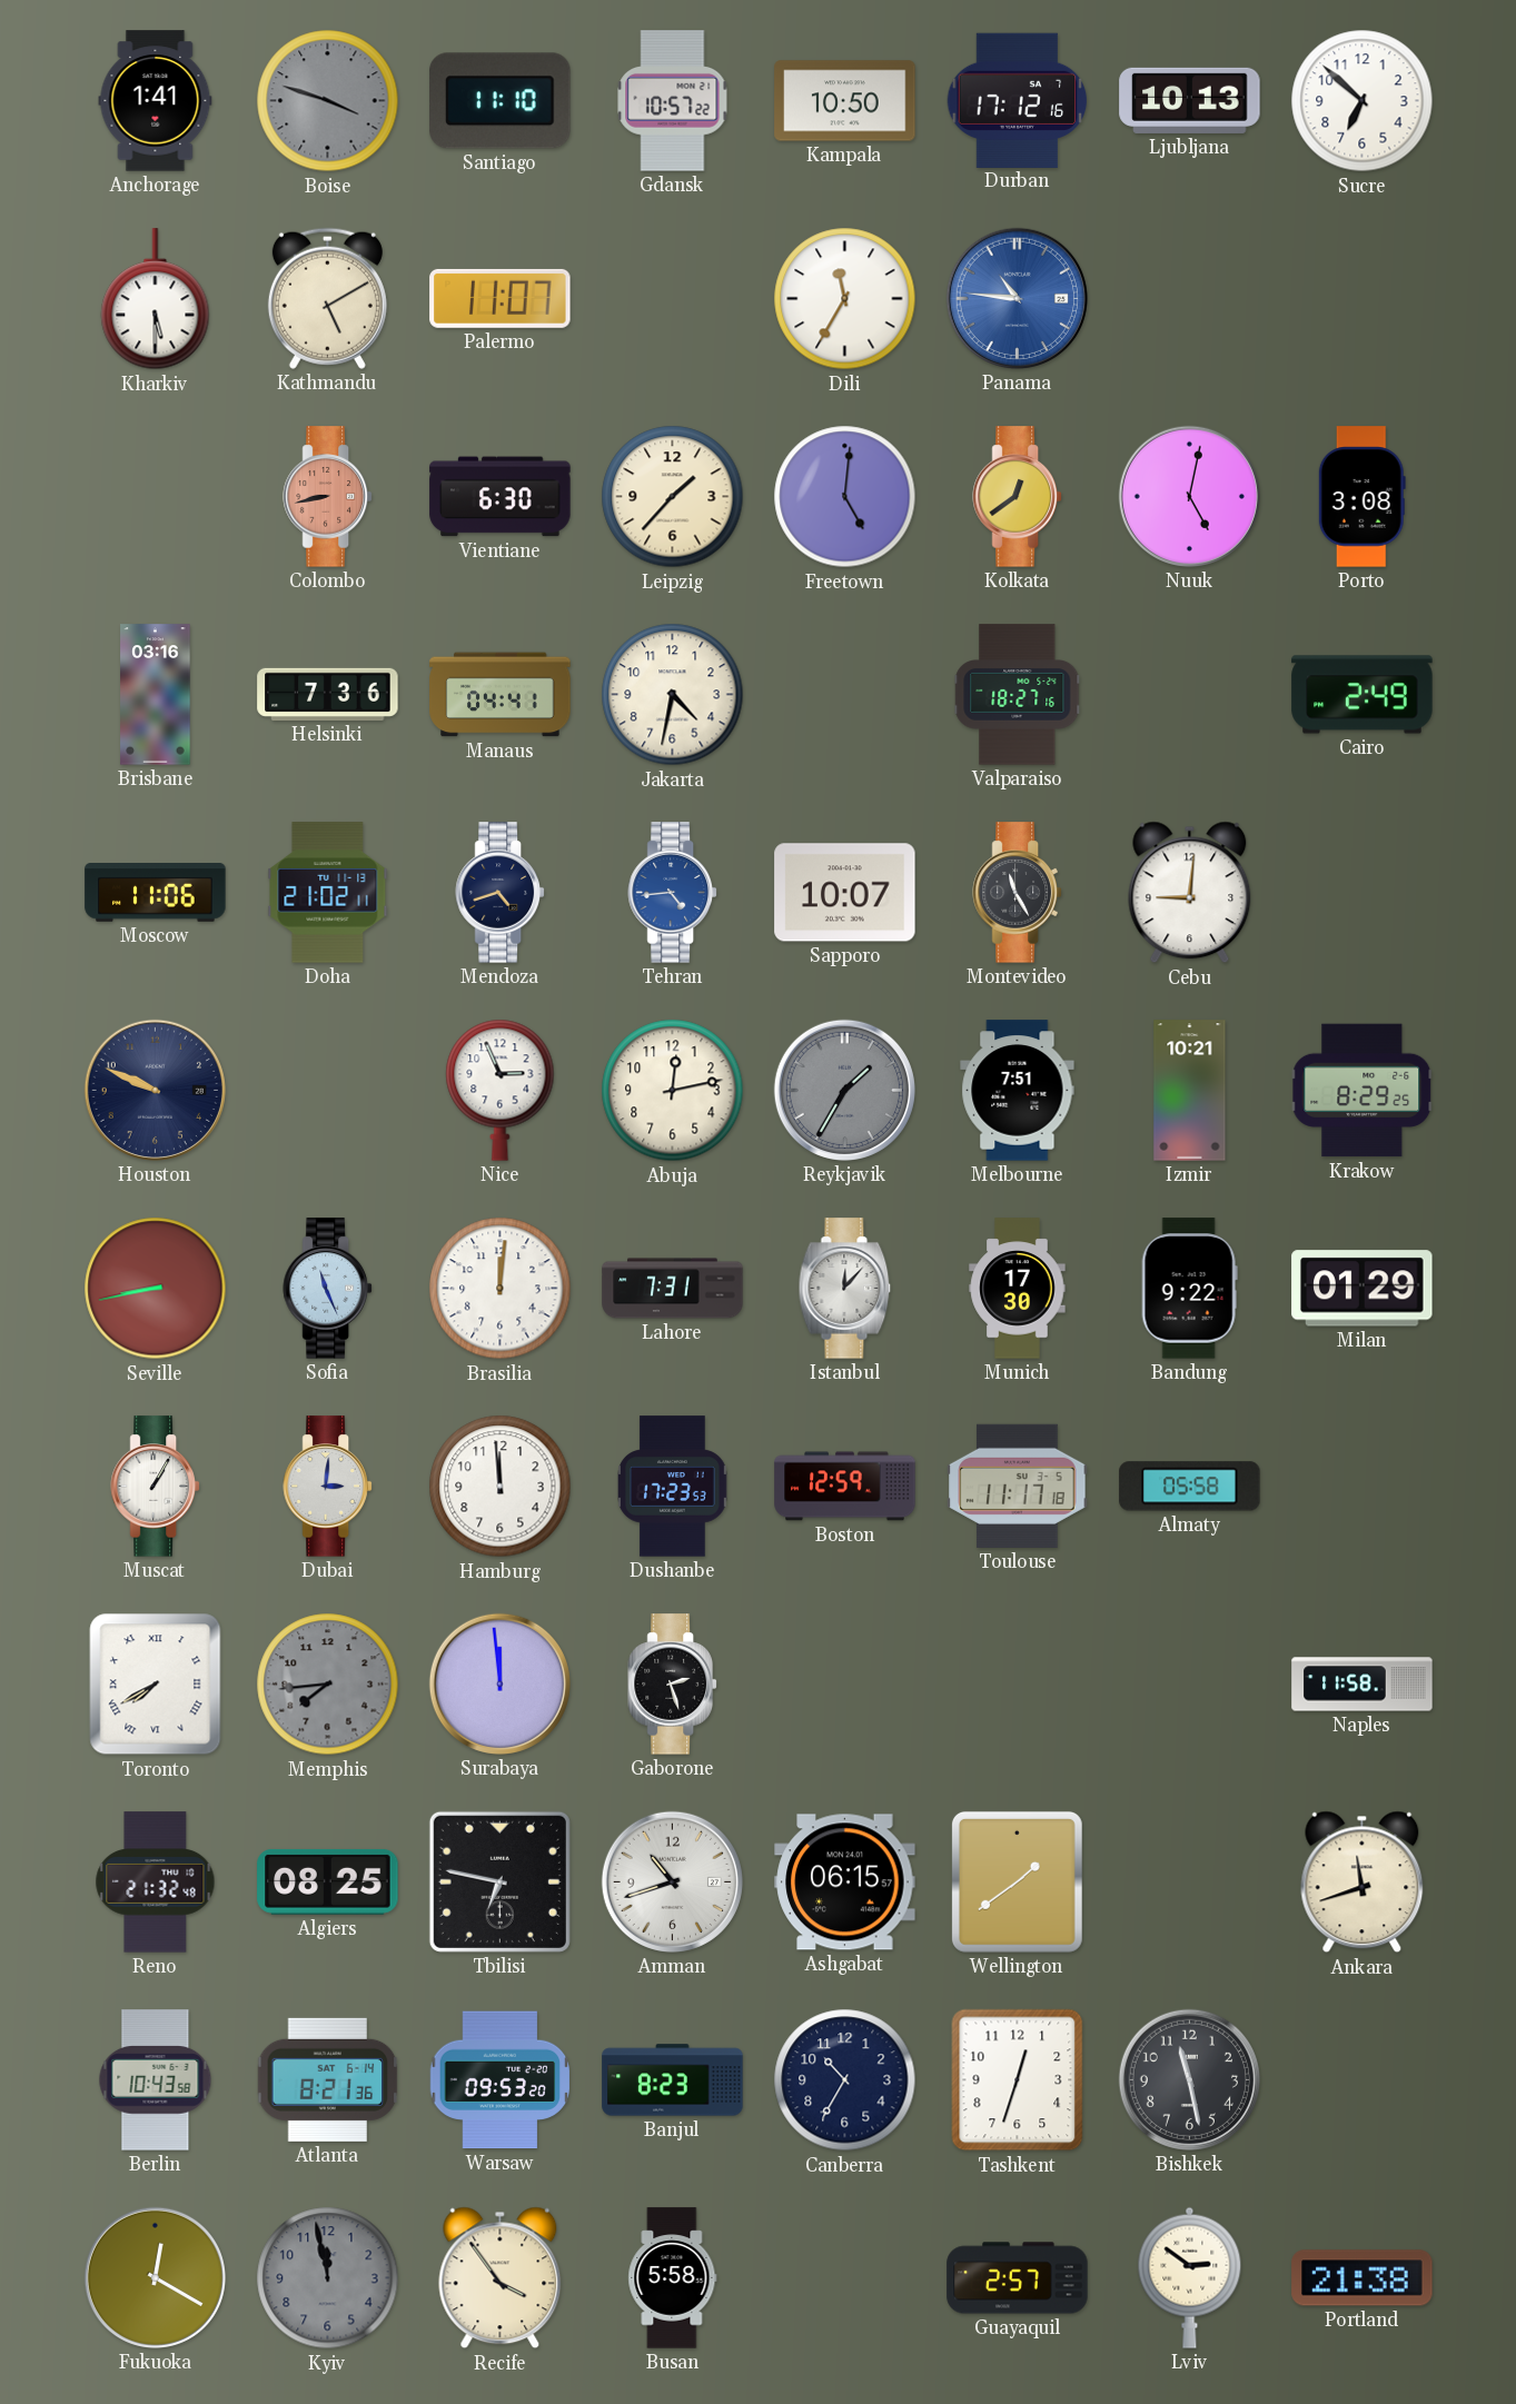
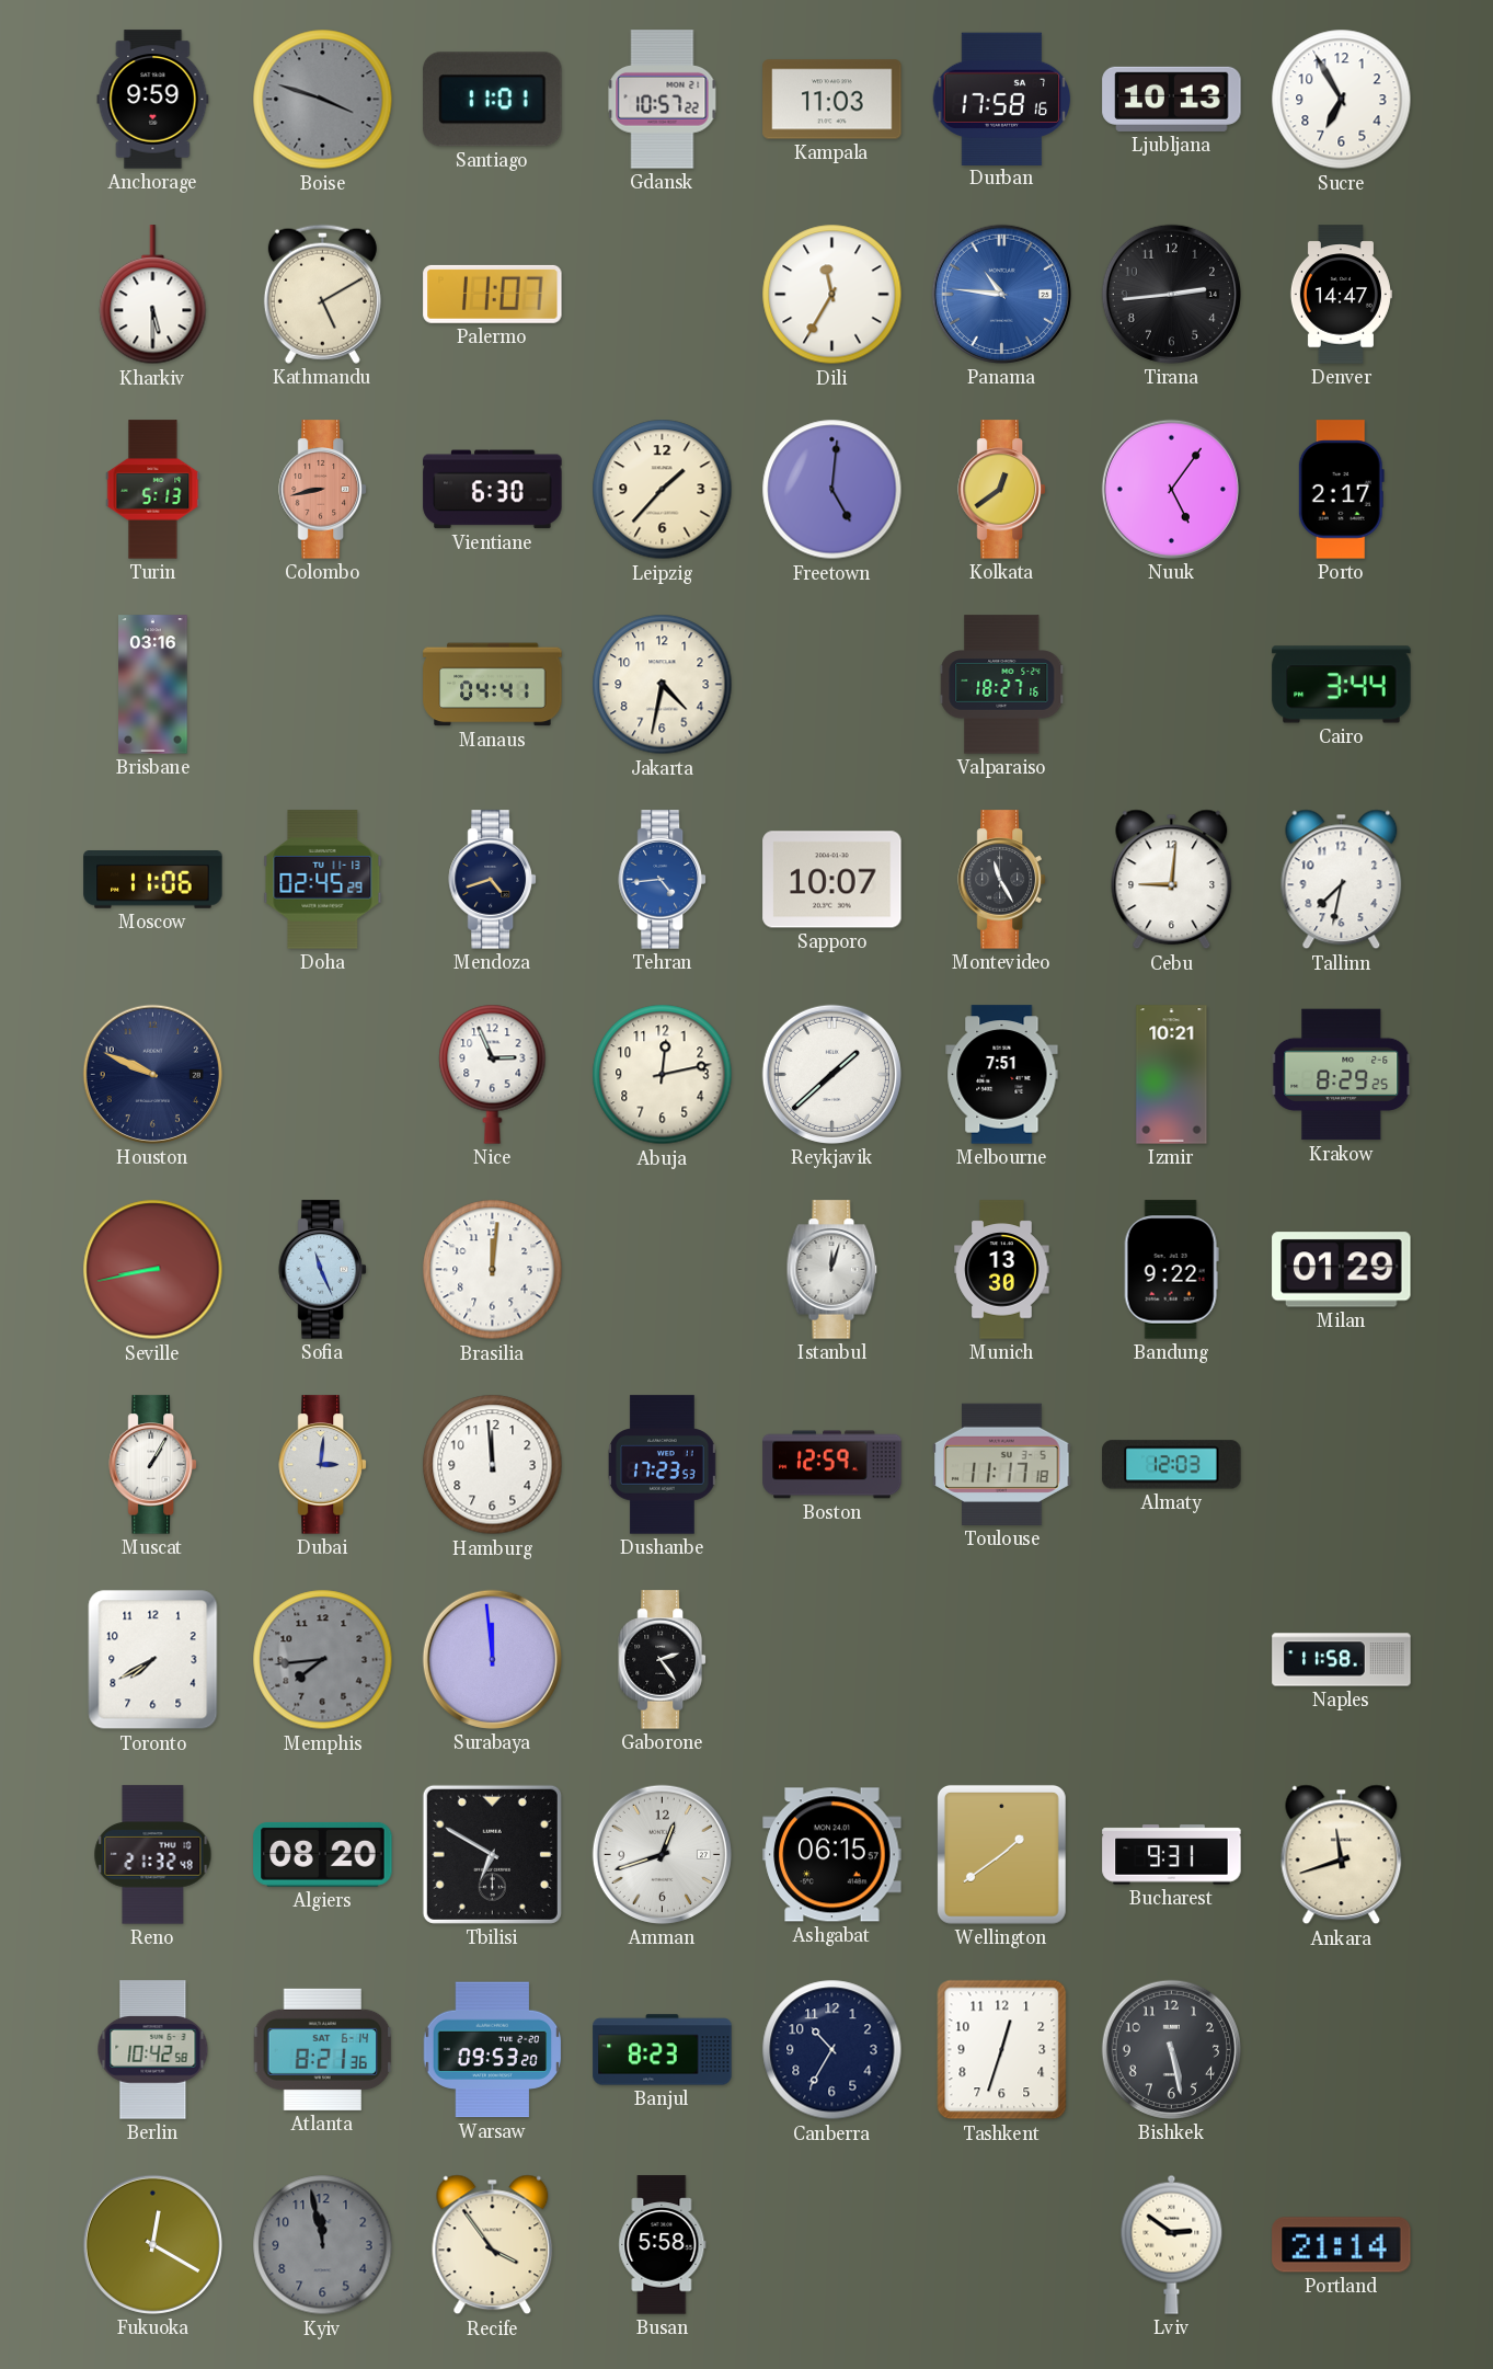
Anchorage: 1:41 -> 9:59 (153, 100)
Santiago: 11:10 -> 11:01 (493, 100)
Kampala: 10:50 -> 11:03 (832, 100)
Durban: 17:12 -> 17:58 (1002, 99)
Sucre: 6:52 -> 6:55 (1342, 100)
Tirana: none -> 2:44 (1171, 294)
Denver: none -> 14:47 (1341, 295)
Turin: none -> 5:13 (153, 490)
Nuuk: 5:02 -> 5:06 (1171, 489)
Porto: 3:08 -> 2:17 (1341, 490)
Helsinki: 7:36 -> none (328, 694)
Cairo: 2:49 -> 3:44 (1342, 685)
Doha: 21:02 -> 02:45 (323, 880)
Tallinn: none -> 7:32 (1342, 880)
Reykjavik: 1:35 -> 1:38 (831, 1074)
Reykjavik dial: grey -> white (831, 1074)
Lahore: 7:31 -> none (673, 1289)
Istanbul: 12:07 -> 12:03 (832, 1270)
Munich: 17:30 -> 13:30 (1002, 1270)
Almaty: 05:58 -> 12:03 (1172, 1465)
Toronto numerals: Roman -> Arabic (153, 1660)
Gaborone: 2:27 -> 2:24 (663, 1660)
Algiers: 08:25 -> 08:20 (323, 1855)
Tbilisi: 6:47 -> 6:50 (492, 1854)
Amman: 10:42 -> 12:42 (662, 1854)
Bucharest: none -> 9:31 (1172, 1855)
Berlin: 10:43 -> 10:42 (153, 2050)
Bishkek: 11:28 -> 5:28 (1171, 2049)
Guayaquil: 2:57 -> none (1018, 2278)
Portland: 21:38 -> 21:14 (1342, 2245)
